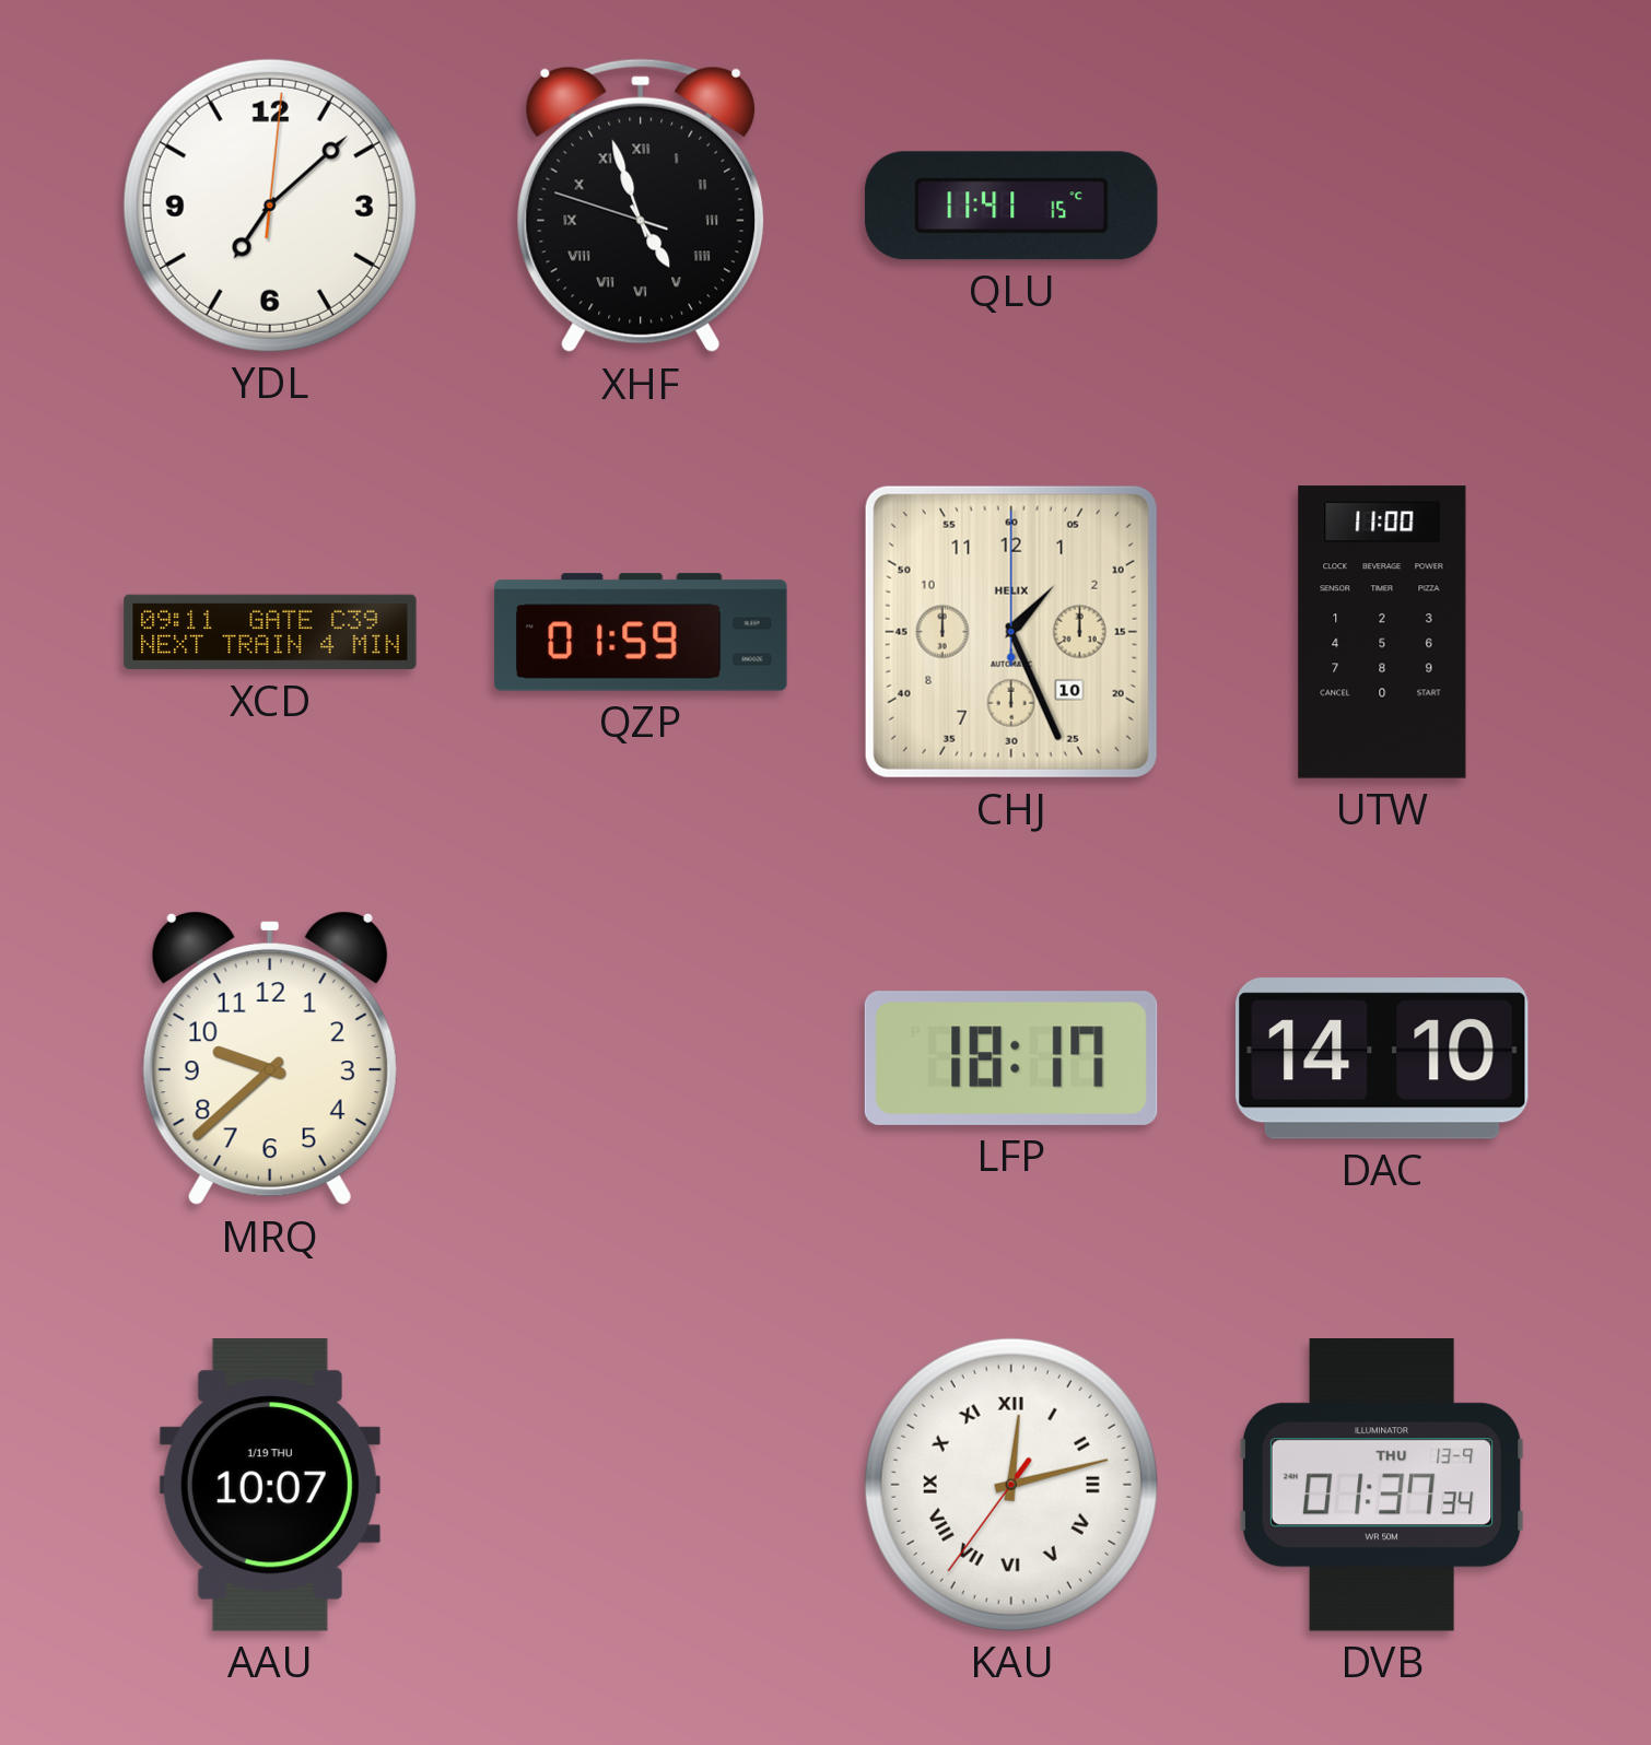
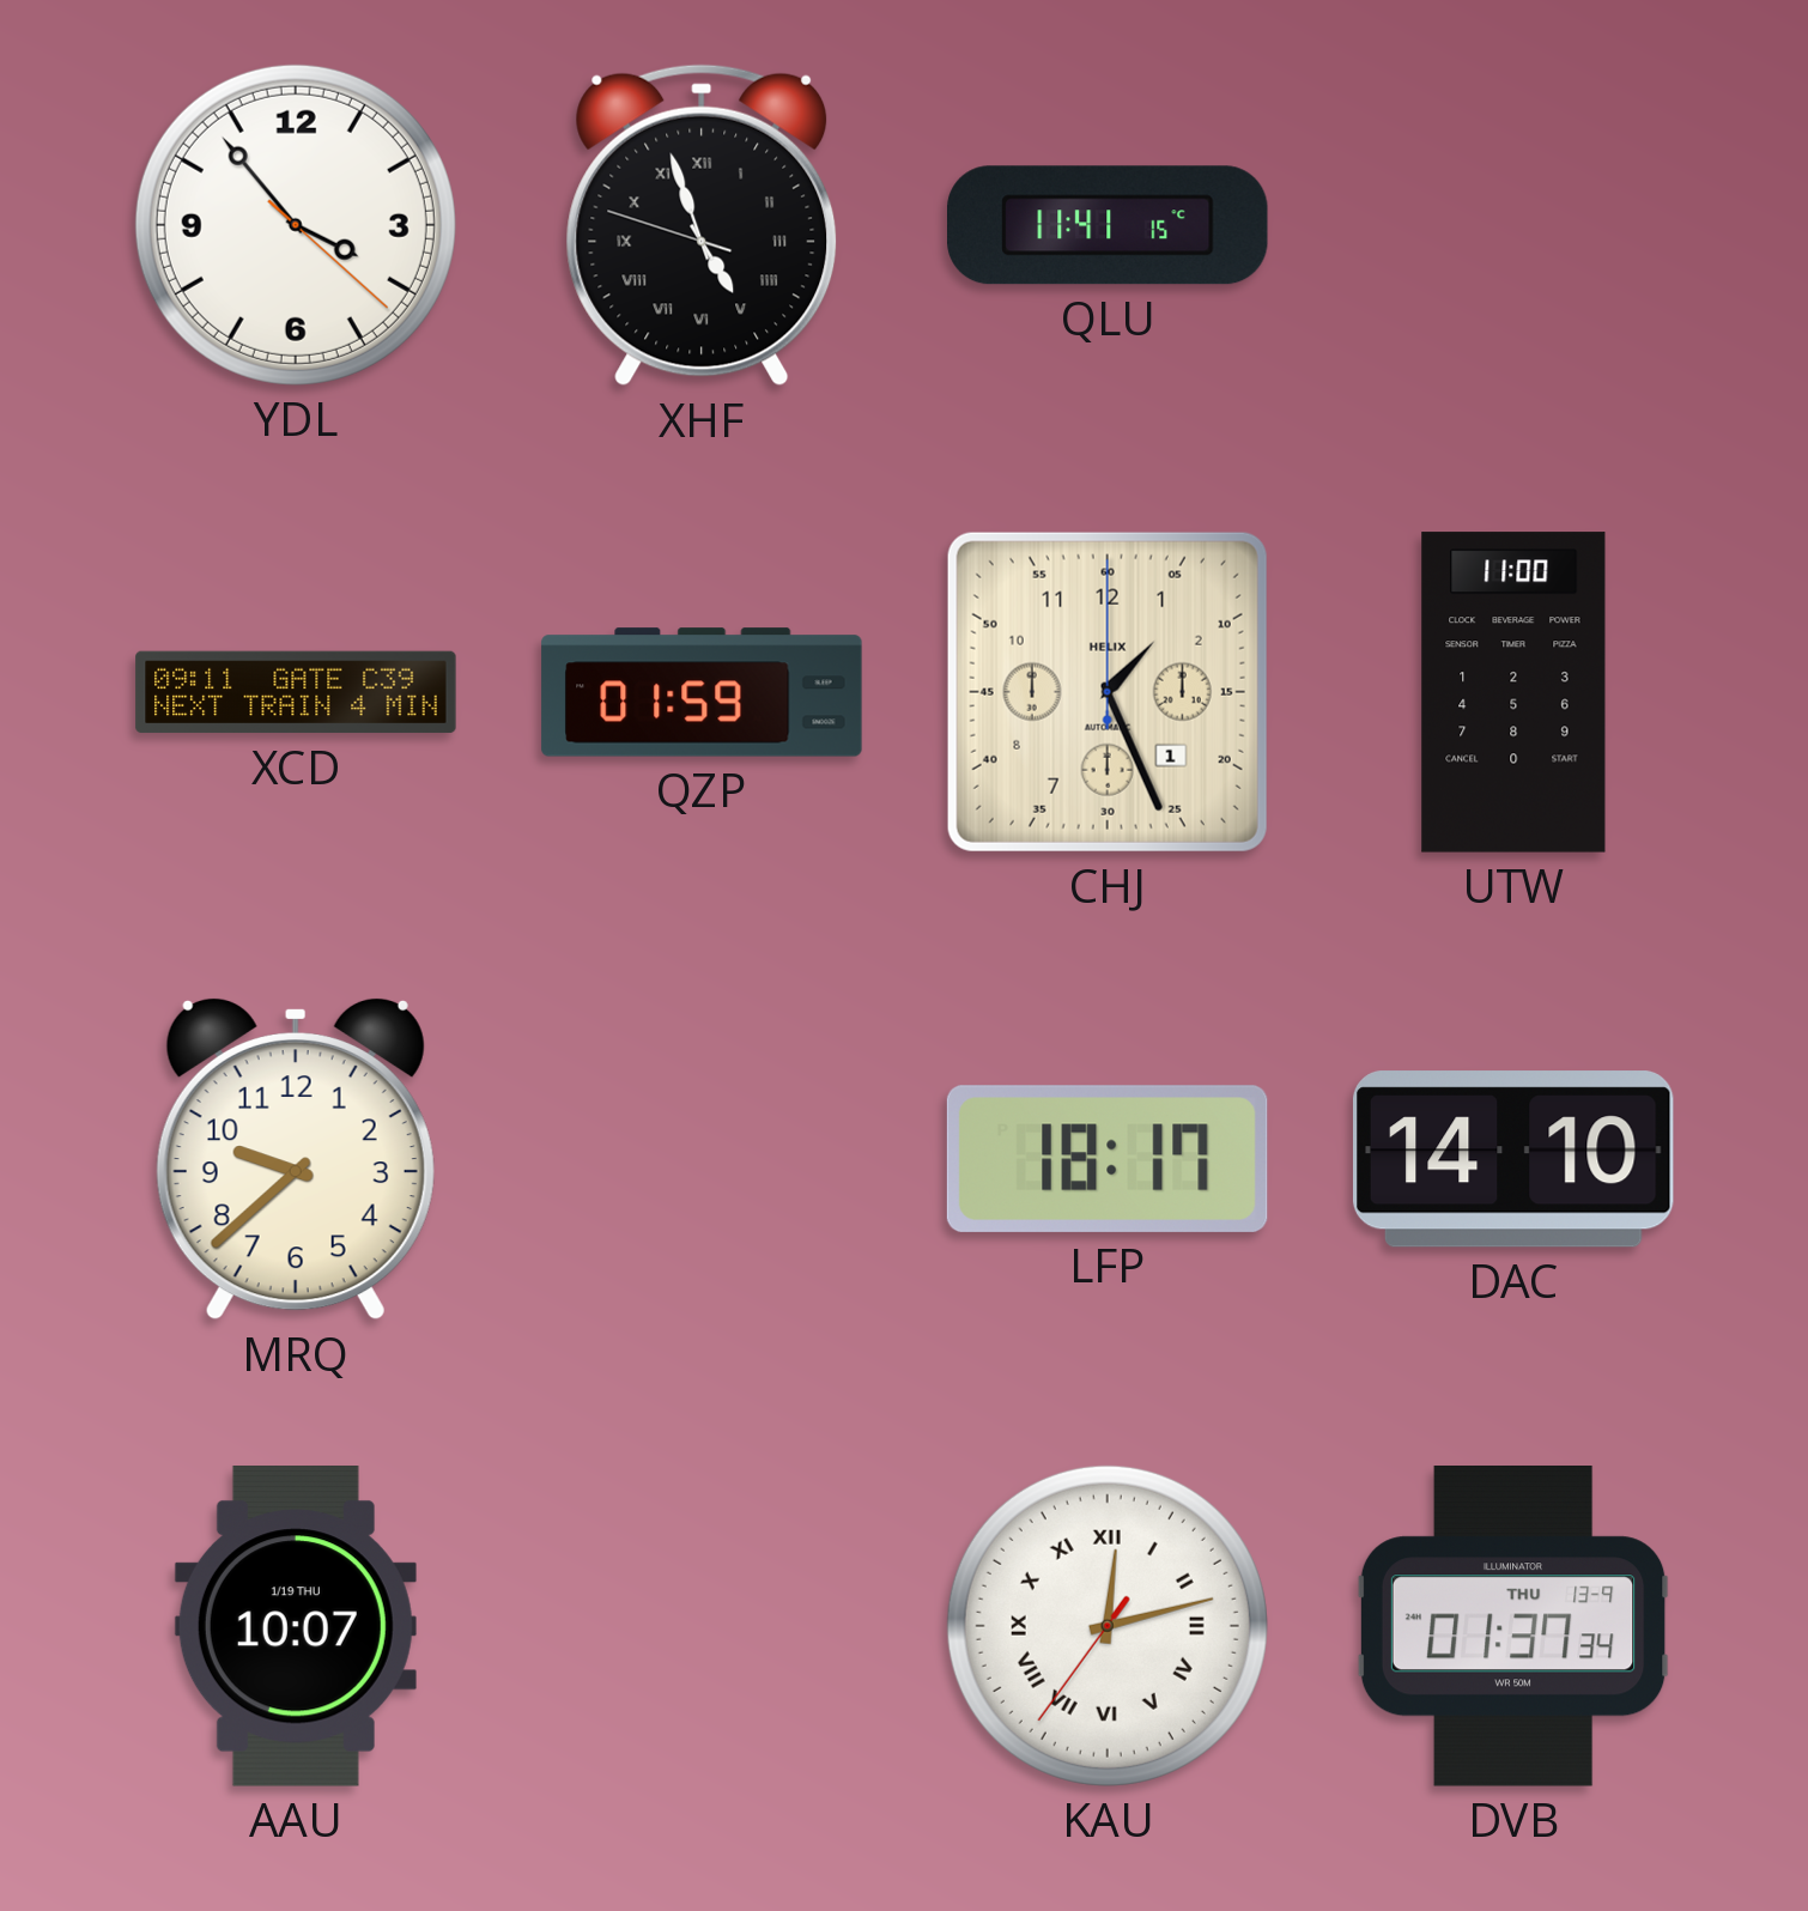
YDL: 7:08 -> 3:53 (296, 225)
CHJ date: 10 -> 1 (1108, 692)
